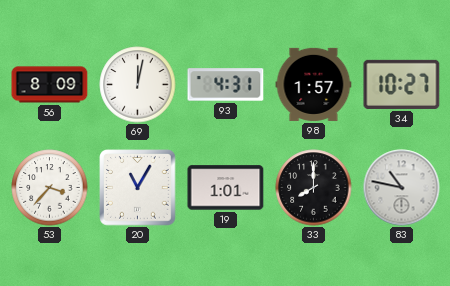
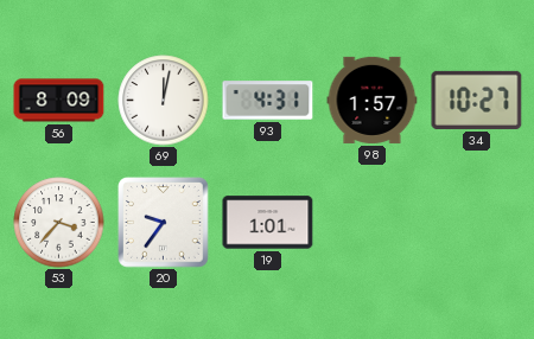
20: 11:05 -> 9:36 (164, 223)
33: 8:00 -> none (314, 188)
83: 10:47 -> none (402, 188)
